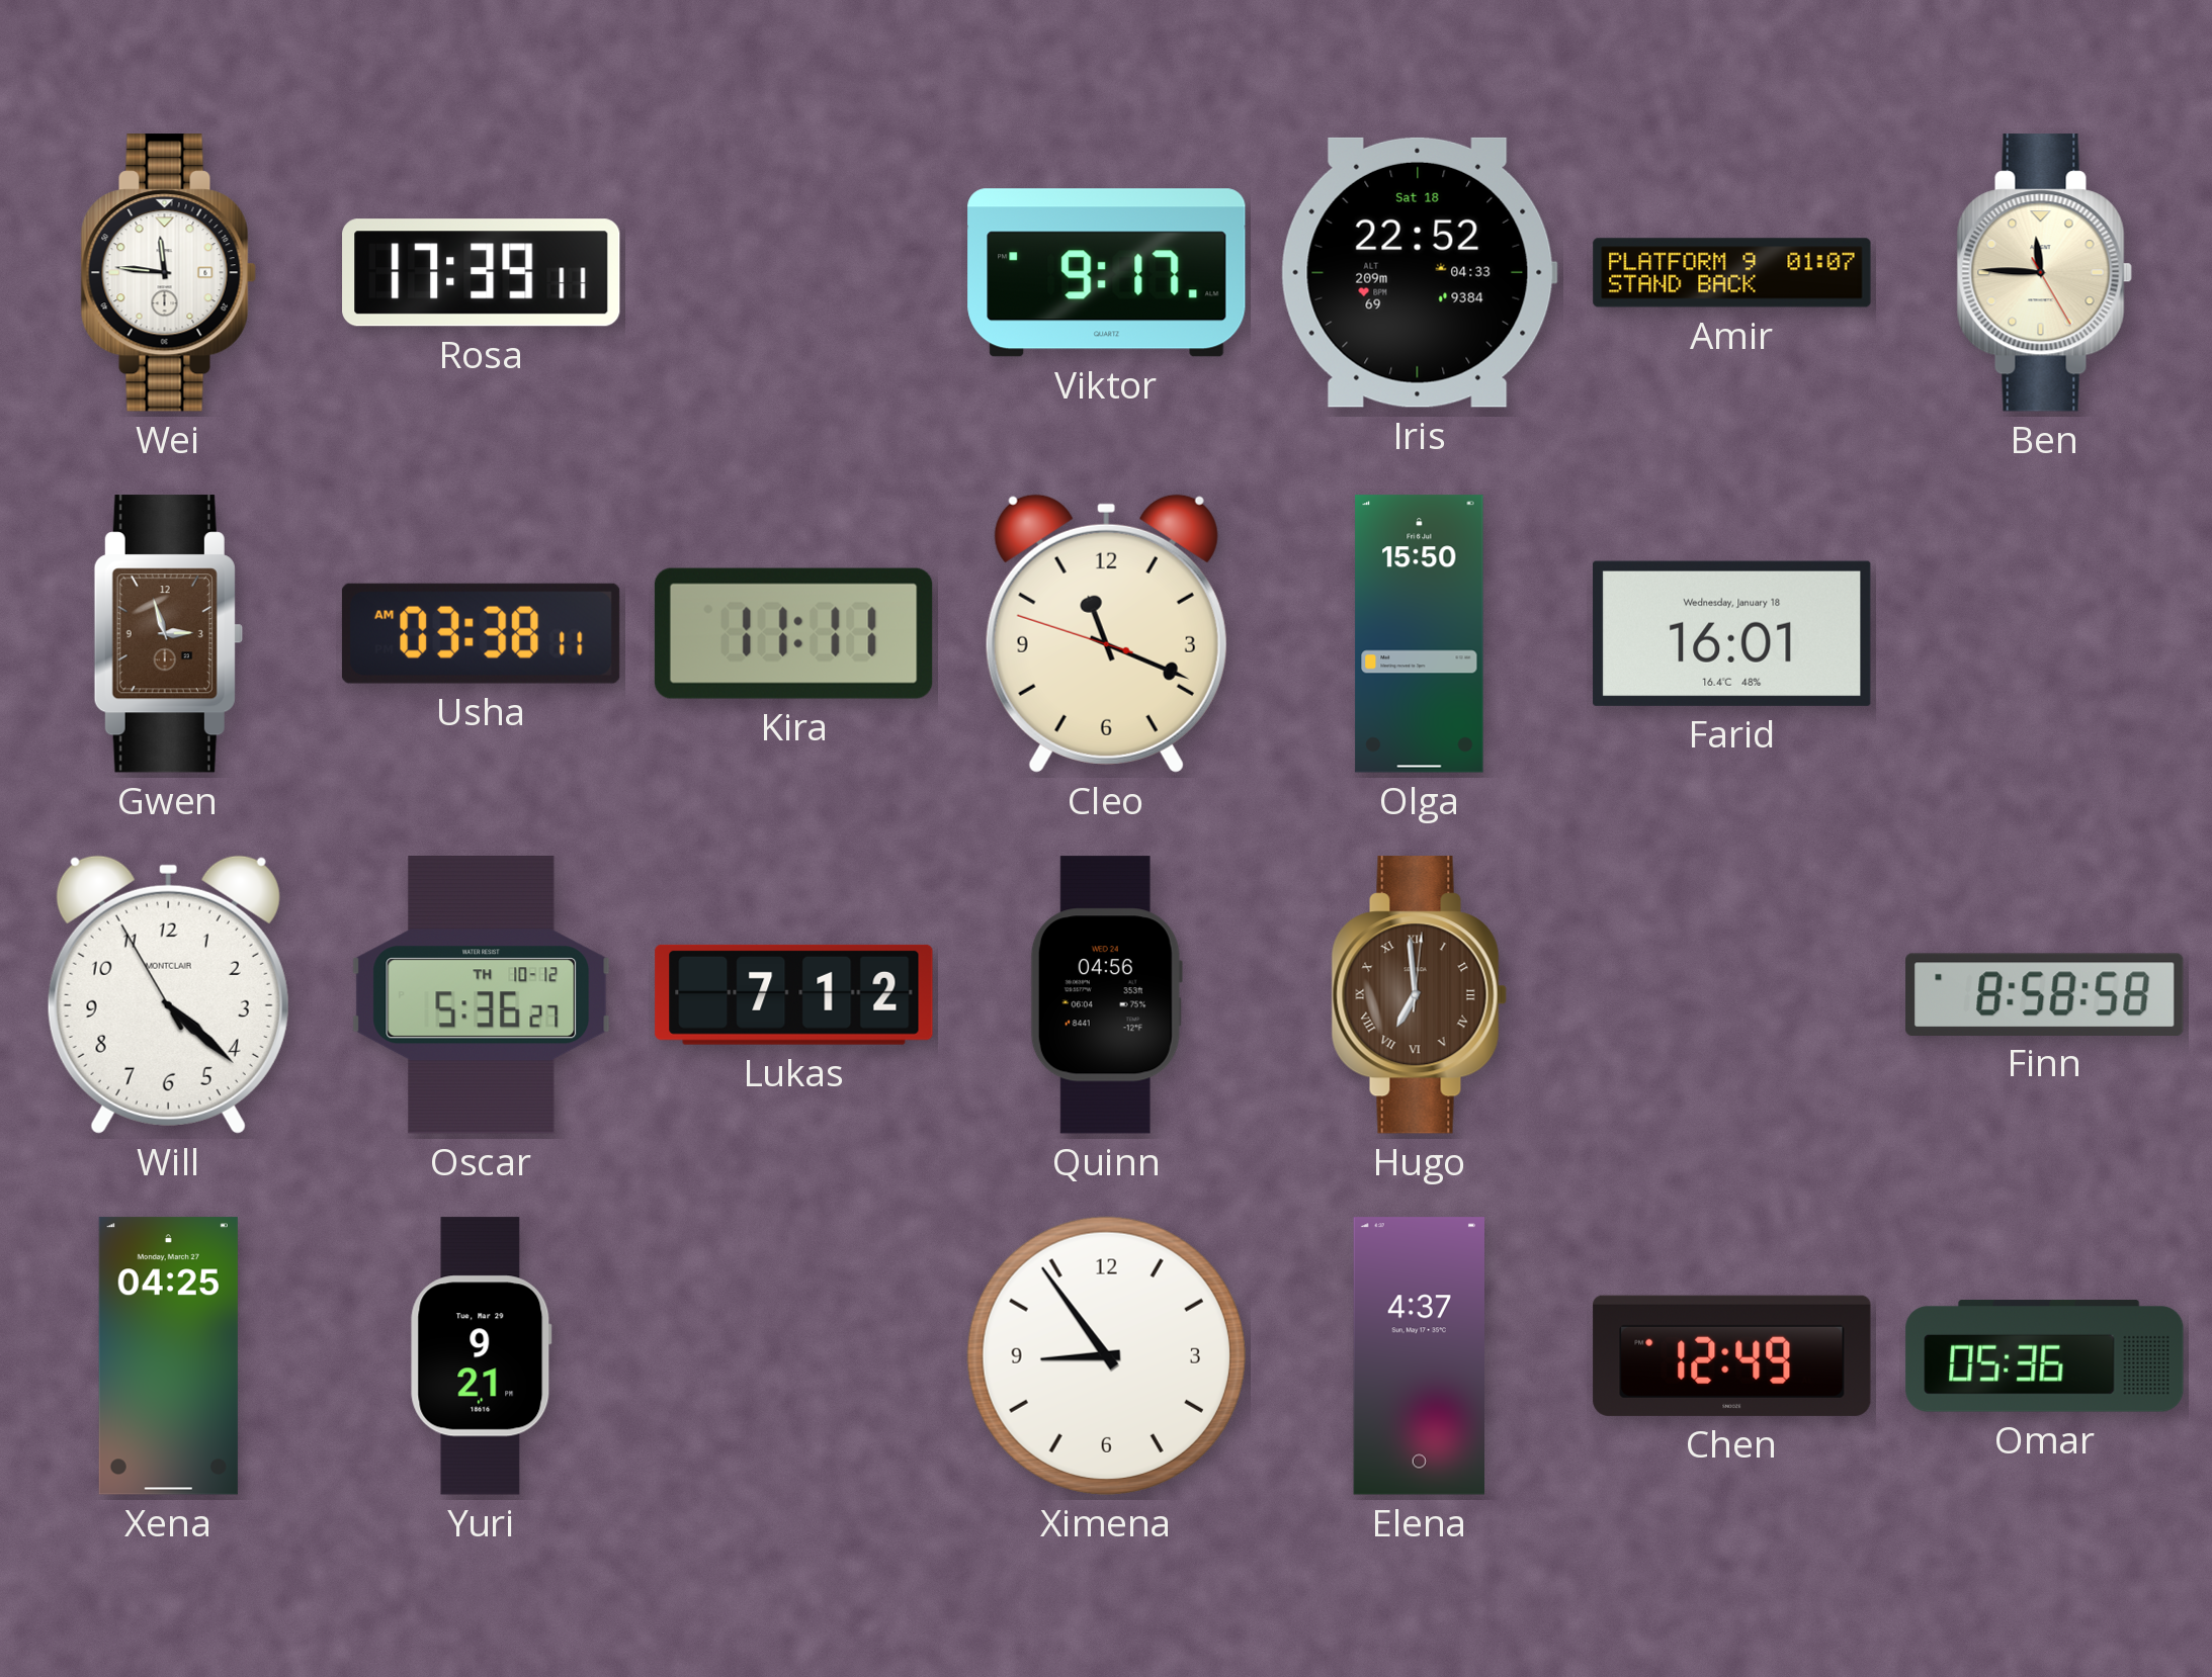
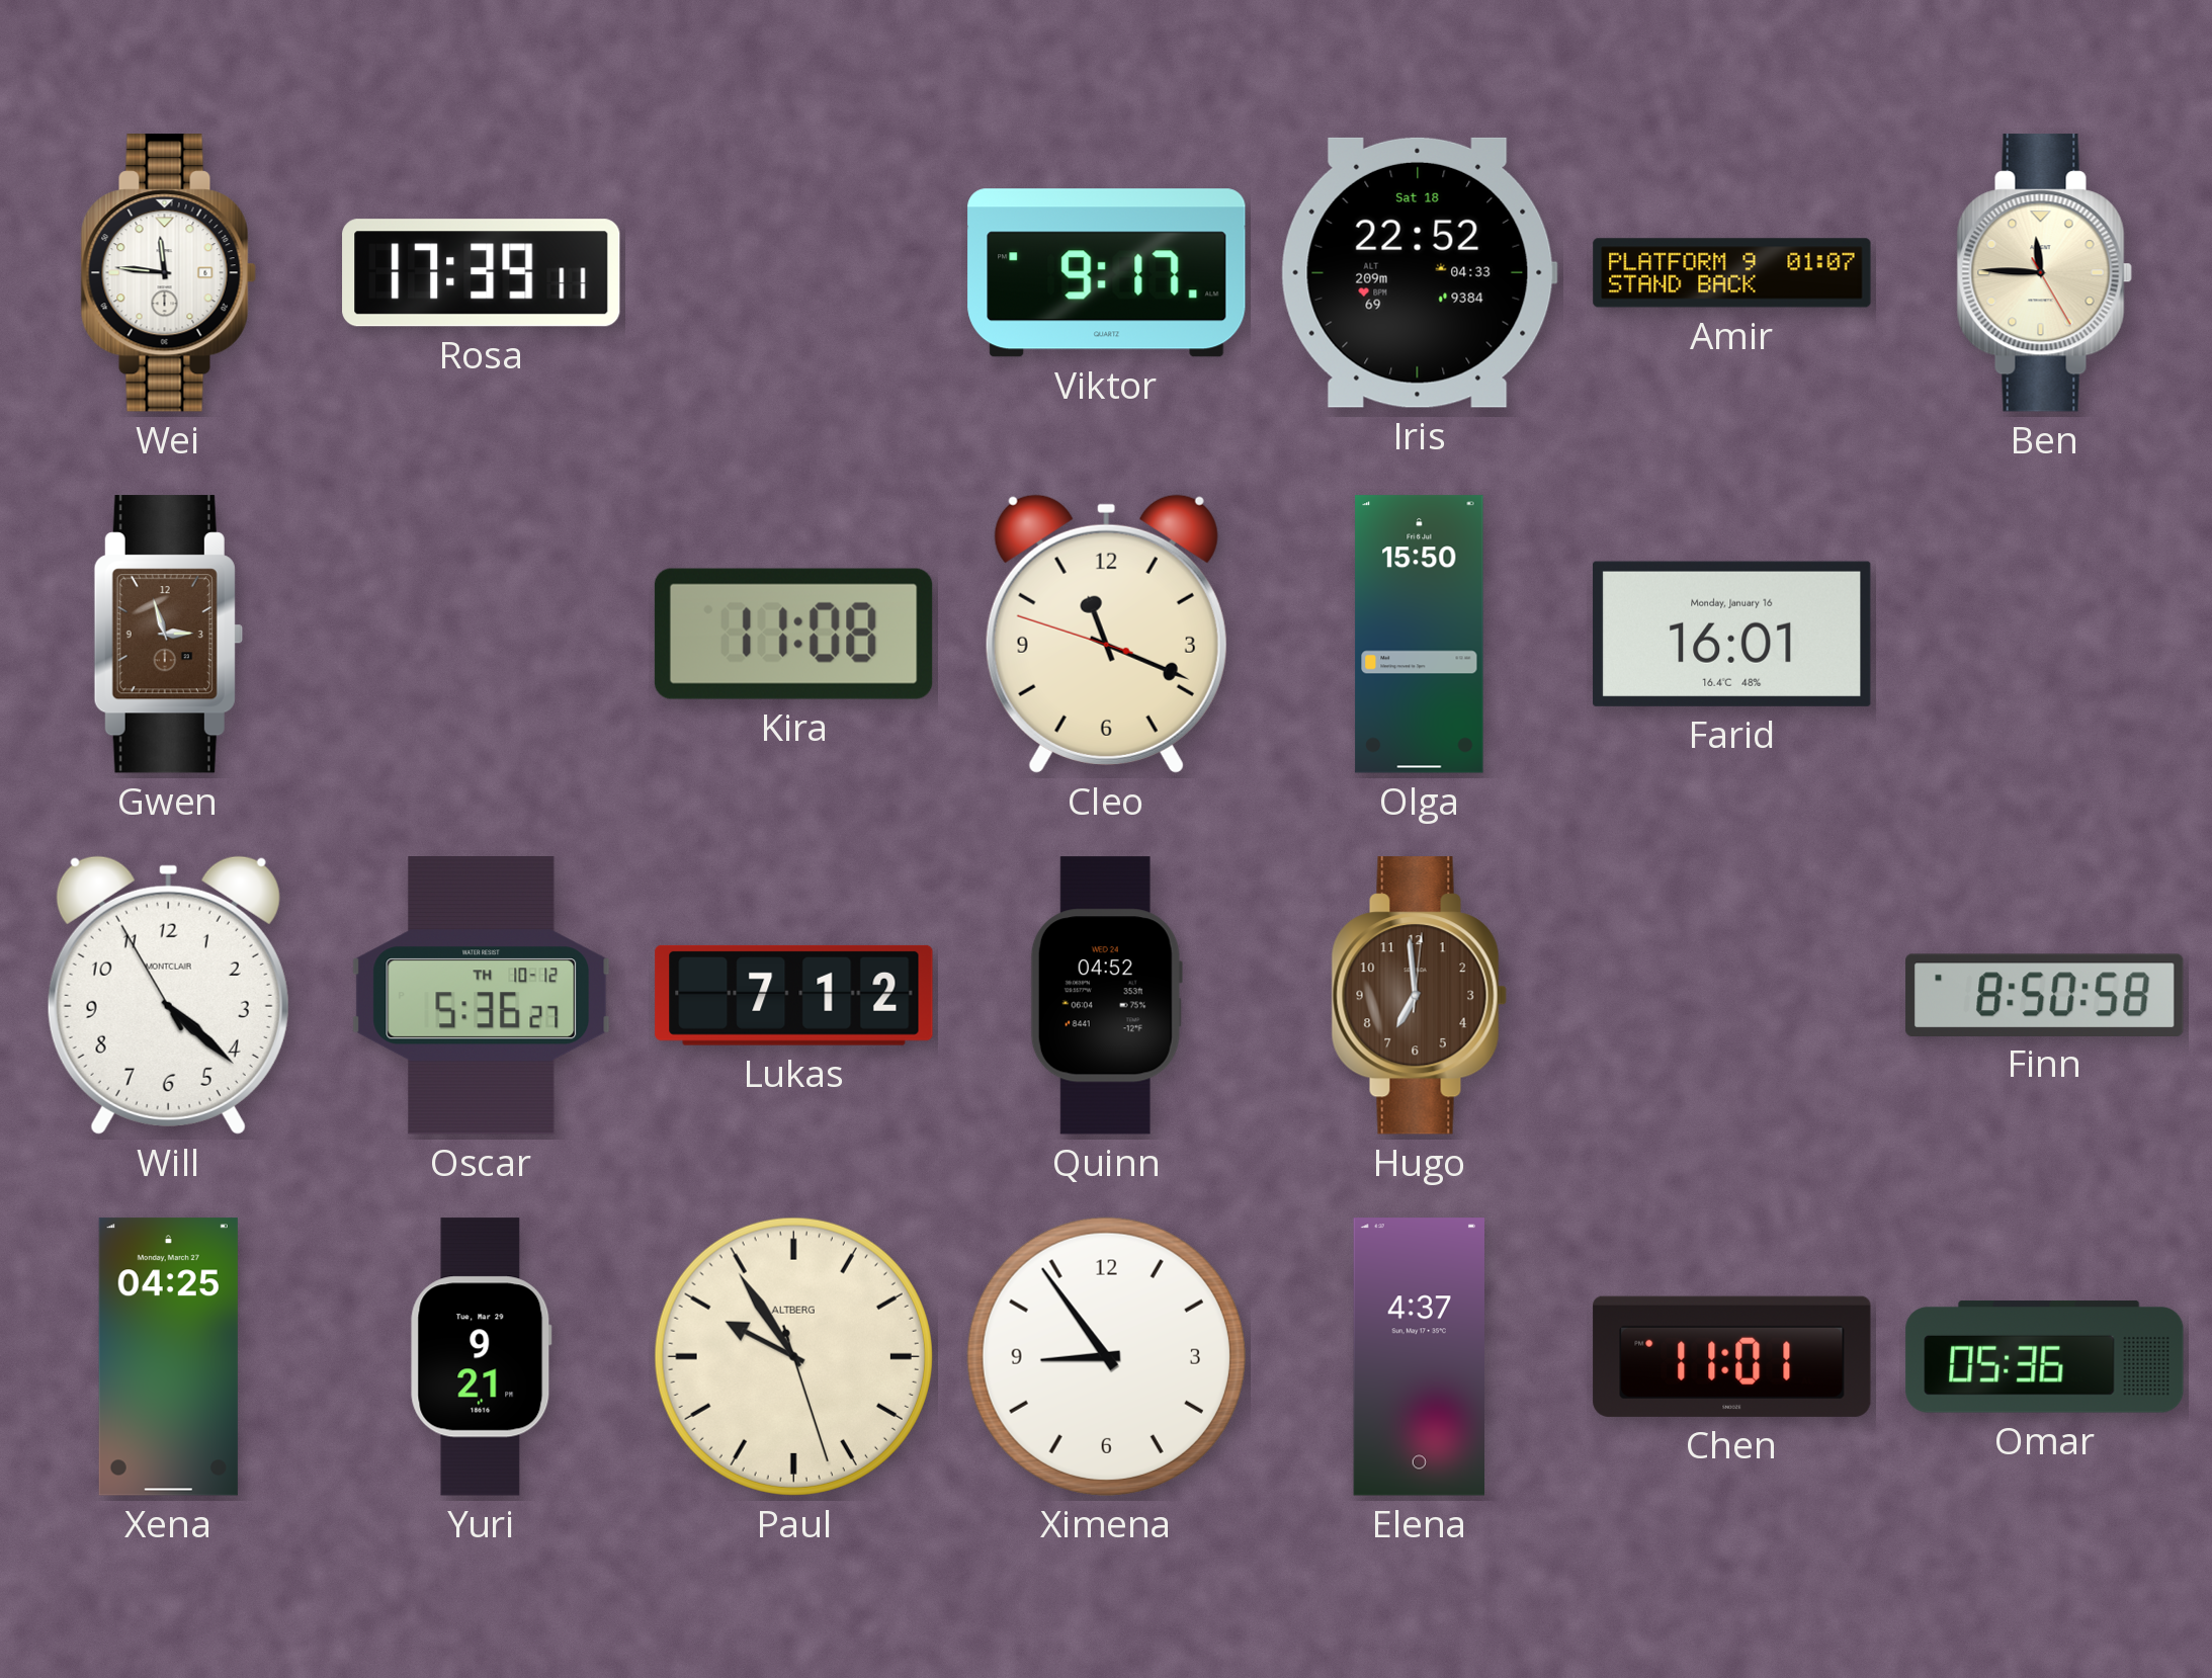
Usha: 03:38 -> none (481, 633)
Kira: 11:11 -> 11:08 (793, 634)
Farid date: Wednesday, January 18 -> Monday, January 16 (1732, 634)
Quinn: 04:56 -> 04:52 (1106, 996)
Hugo numerals: Roman -> Arabic (1419, 996)
Finn: 8:58 -> 8:50 (2045, 995)
Paul: none -> 9:54 (793, 1356)
Chen: 12:49 -> 11:01 (1732, 1356)
